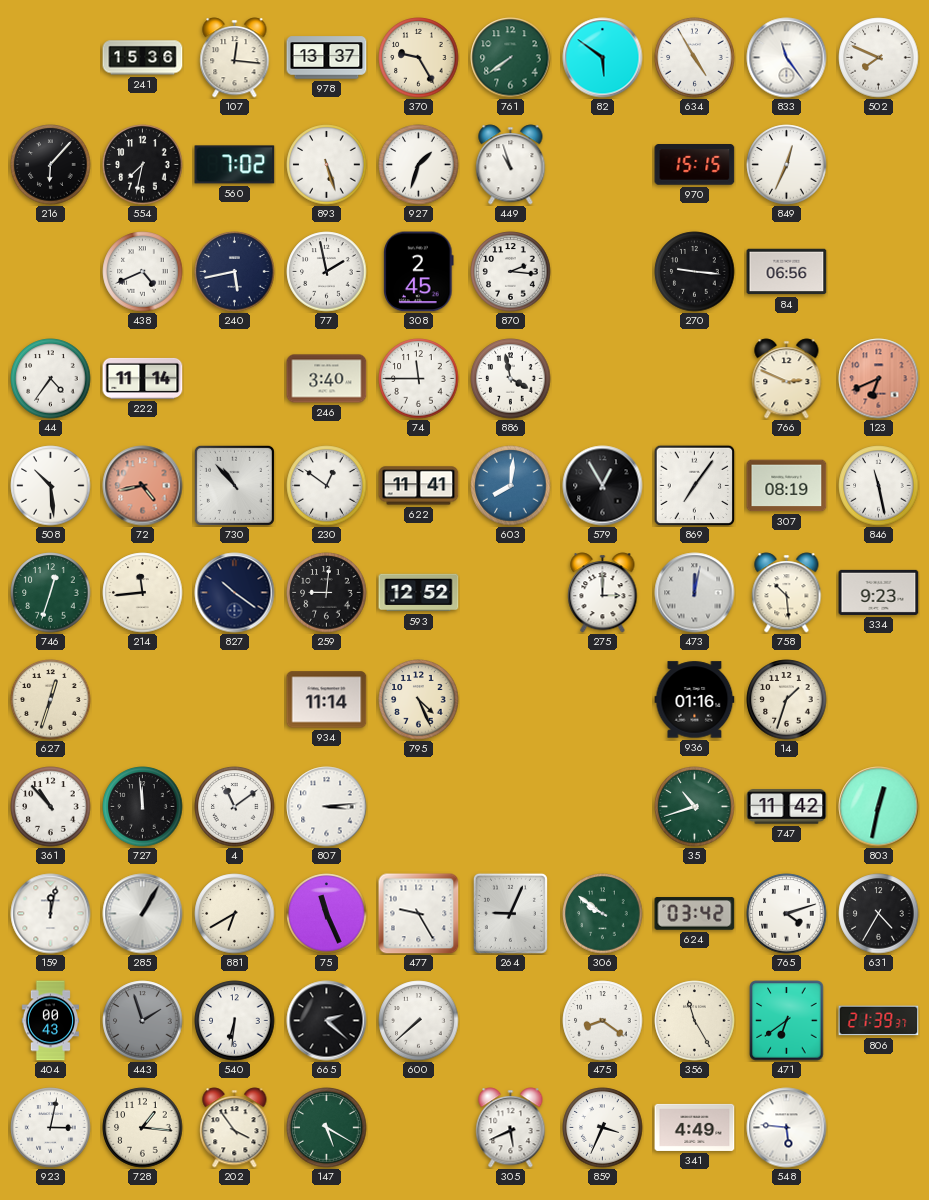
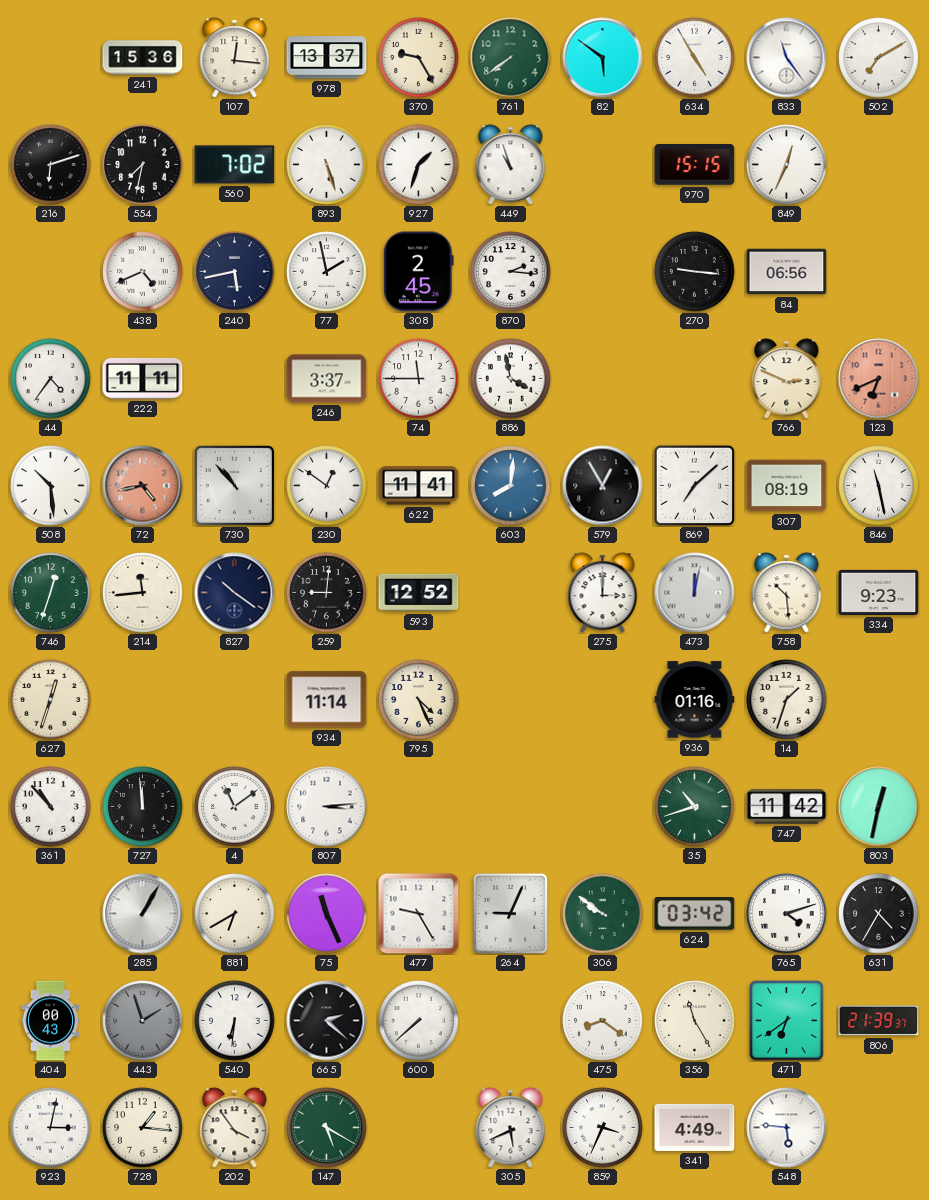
502: 7:49 -> 7:10 (879, 58)
216: 6:07 -> 6:12 (51, 165)
222: 11:14 -> 11:11 (143, 378)
246: 3:40 -> 3:37 (327, 379)
869: 7:06 -> 7:08 (694, 485)
159: 12:02 -> none (51, 914)
